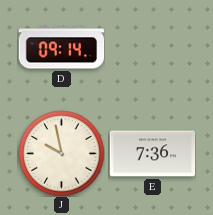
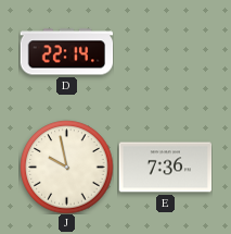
D: 09:14 -> 22:14 (66, 52)
